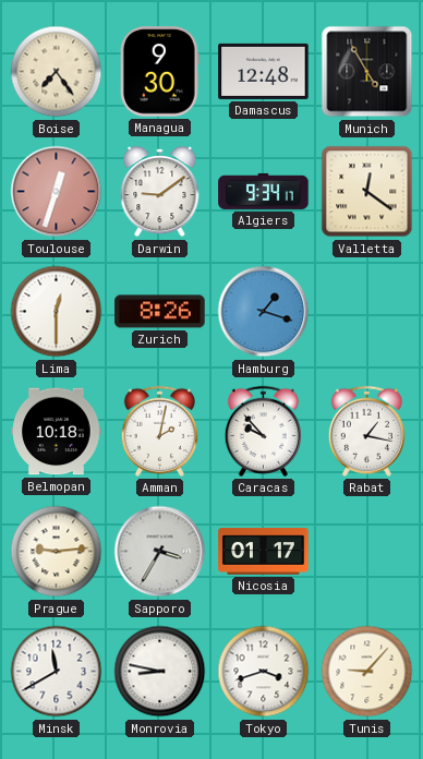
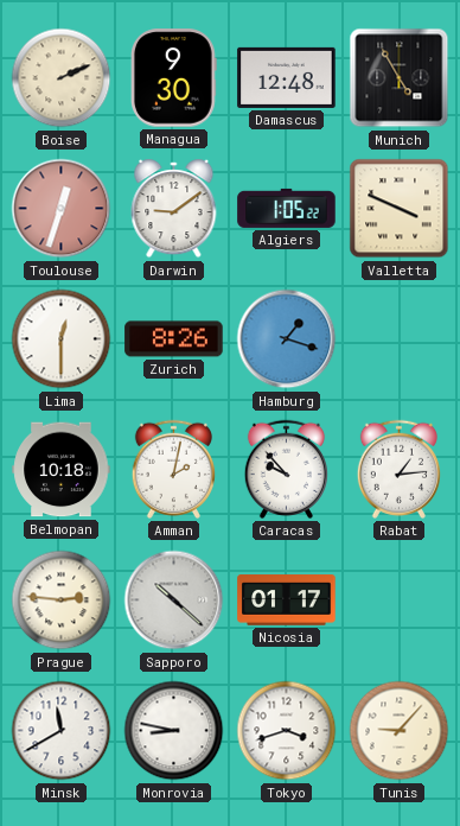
Boise: 7:24 -> 2:11 (62, 78)
Algiers: 9:34 -> 1:05 (287, 208)
Valletta: 12:21 -> 3:49 (400, 209)
Rabat: 1:17 -> 1:14 (398, 469)
Prague: 9:14 -> 2:46 (62, 601)
Sapporo: 3:35 -> 10:22 (174, 601)
